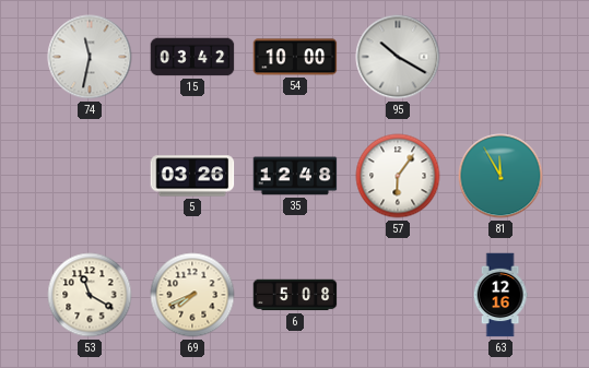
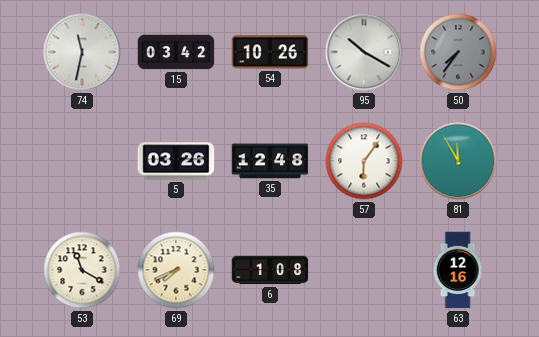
54: 10:00 -> 10:26 (270, 52)
50: none -> 7:36 (458, 52)
6: 5:08 -> 1:08 (270, 270)
